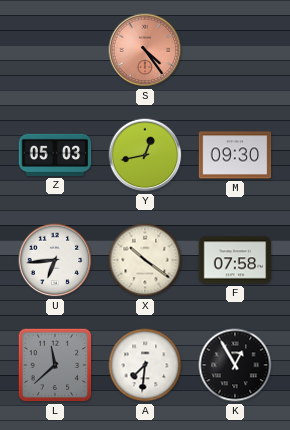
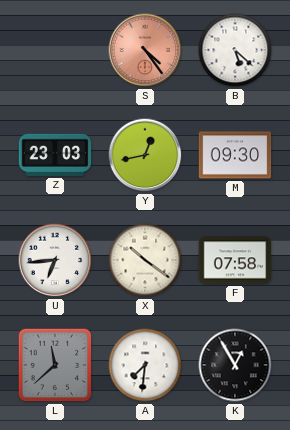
B: none -> 5:22 (235, 50)
Z: 05:03 -> 23:03 (55, 155)
